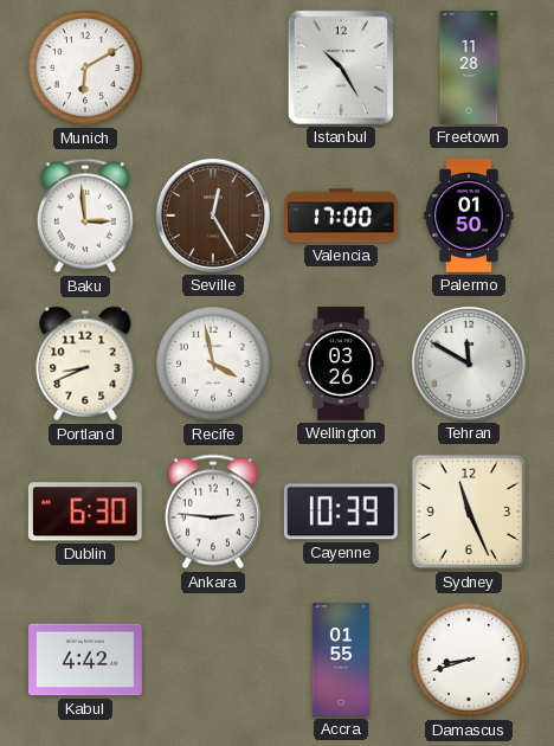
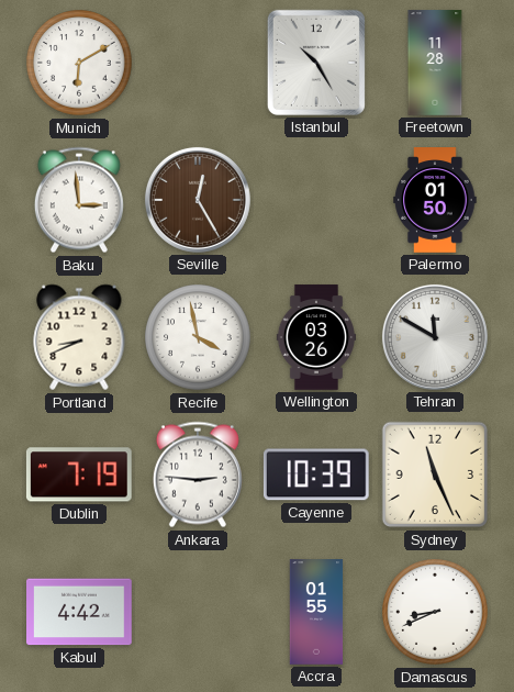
Valencia: 17:00 -> none (341, 216)
Dublin: 6:30 -> 7:19 (79, 475)
Damascus: 8:42 -> 8:41 (435, 612)
